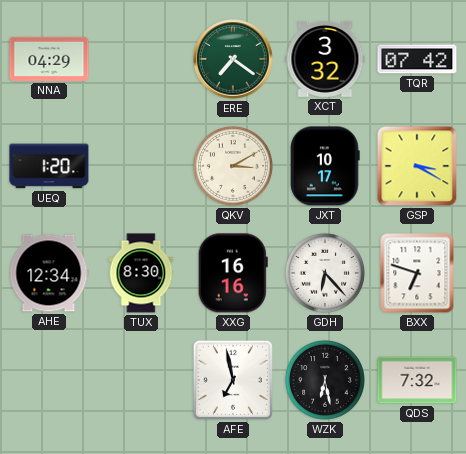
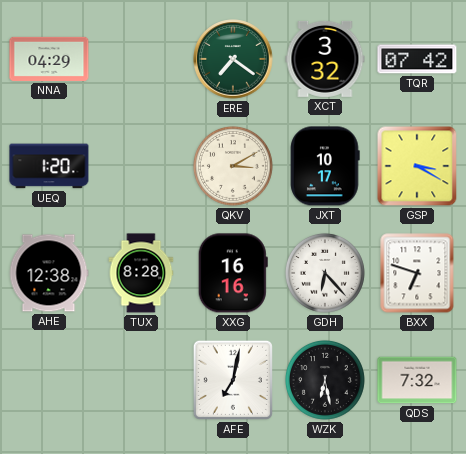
AHE: 12:34 -> 12:38 (49, 273)
TUX: 8:30 -> 8:28 (141, 273)
AFE: 6:58 -> 7:02 (233, 380)
